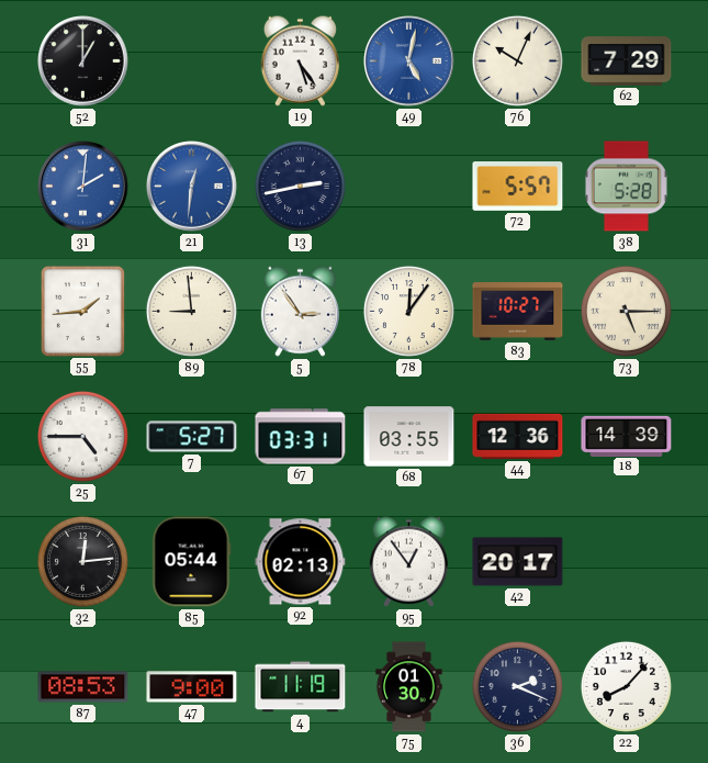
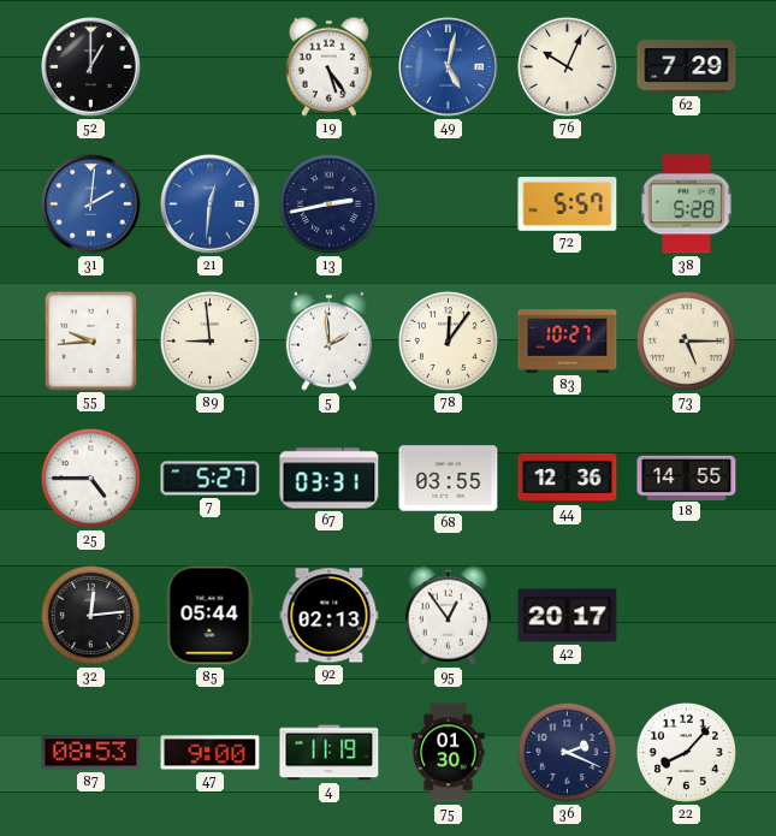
55: 1:44 -> 9:44 (90, 340)
5: 2:54 -> 1:59 (328, 340)
18: 14:39 -> 14:55 (687, 478)
